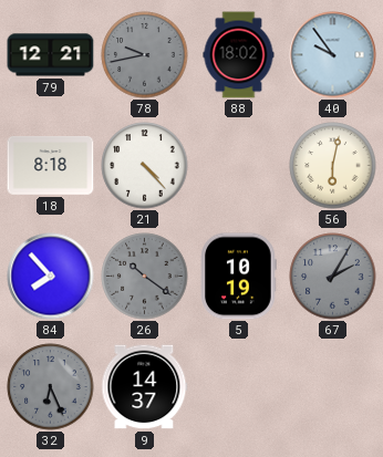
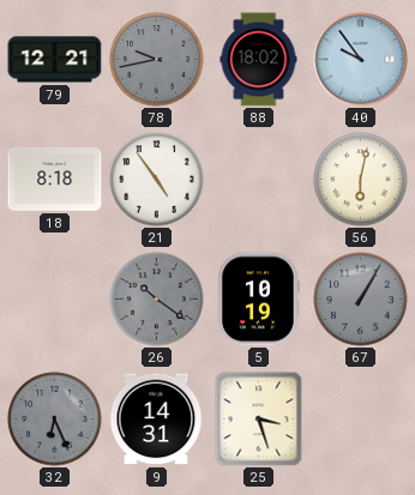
21: 4:23 -> 4:54 (157, 180)
84: 7:53 -> none (51, 277)
67: 2:05 -> 1:05 (361, 300)
9: 14:37 -> 14:31 (157, 419)
25: none -> 3:27 (259, 419)
